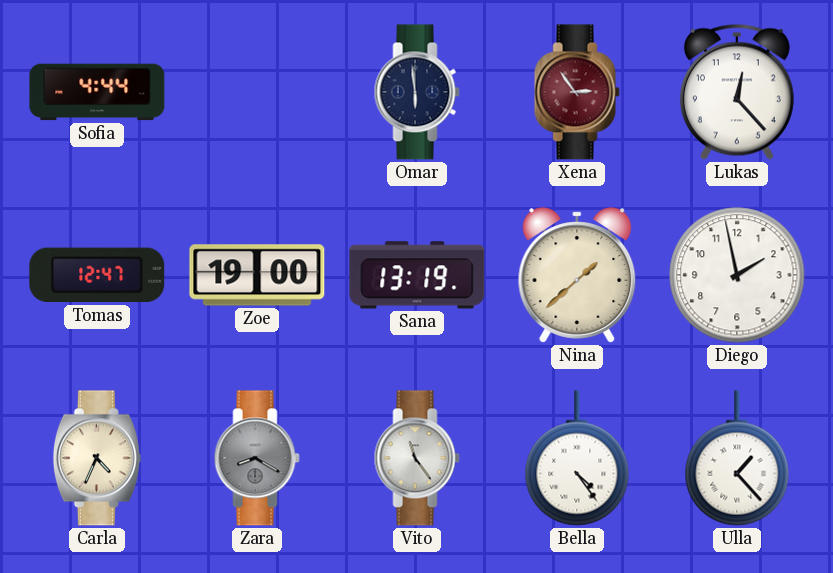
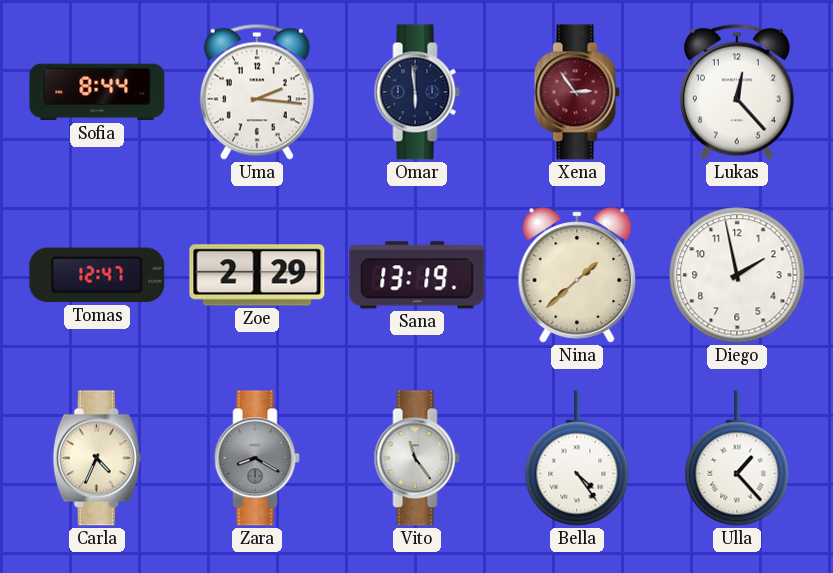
Sofia: 4:44 -> 8:44 (97, 92)
Uma: none -> 2:16 (257, 92)
Zoe: 19:00 -> 2:29 (257, 275)
